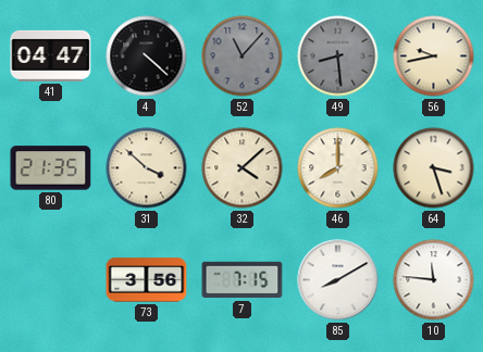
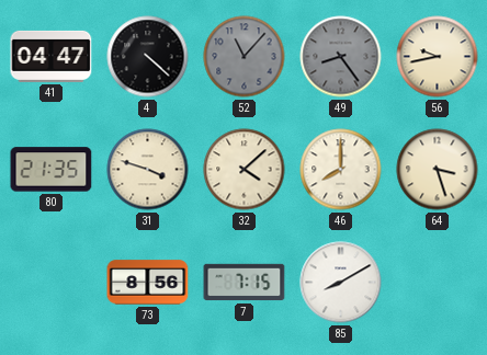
49: 8:29 -> 8:24 (341, 57)
31: 3:52 -> 3:48 (148, 170)
73: 3:56 -> 8:56 (148, 283)
10: 11:46 -> none (434, 280)
